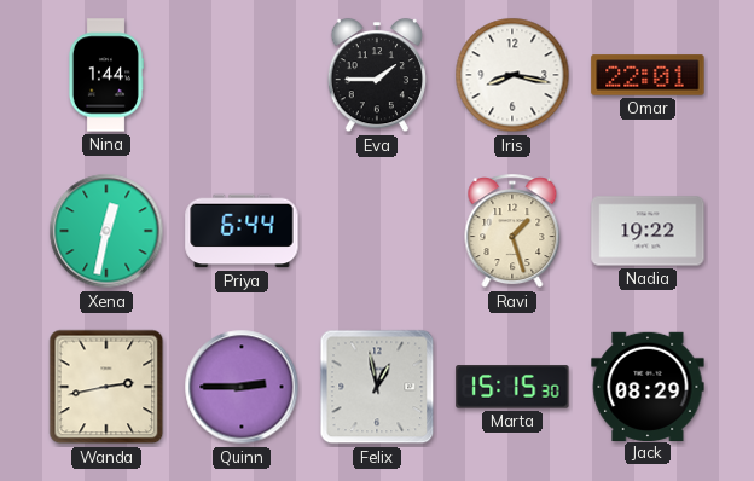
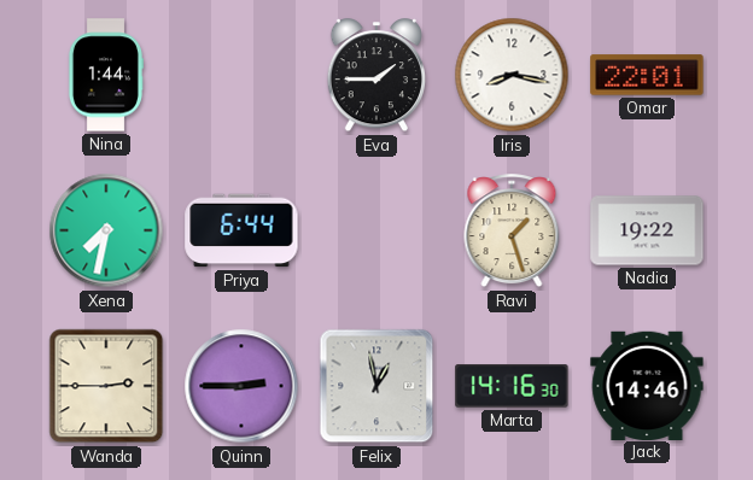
Xena: 12:32 -> 7:32 (106, 230)
Wanda: 2:43 -> 2:45 (106, 386)
Marta: 15:15 -> 14:16 (512, 386)
Jack: 08:29 -> 14:46 (647, 385)
